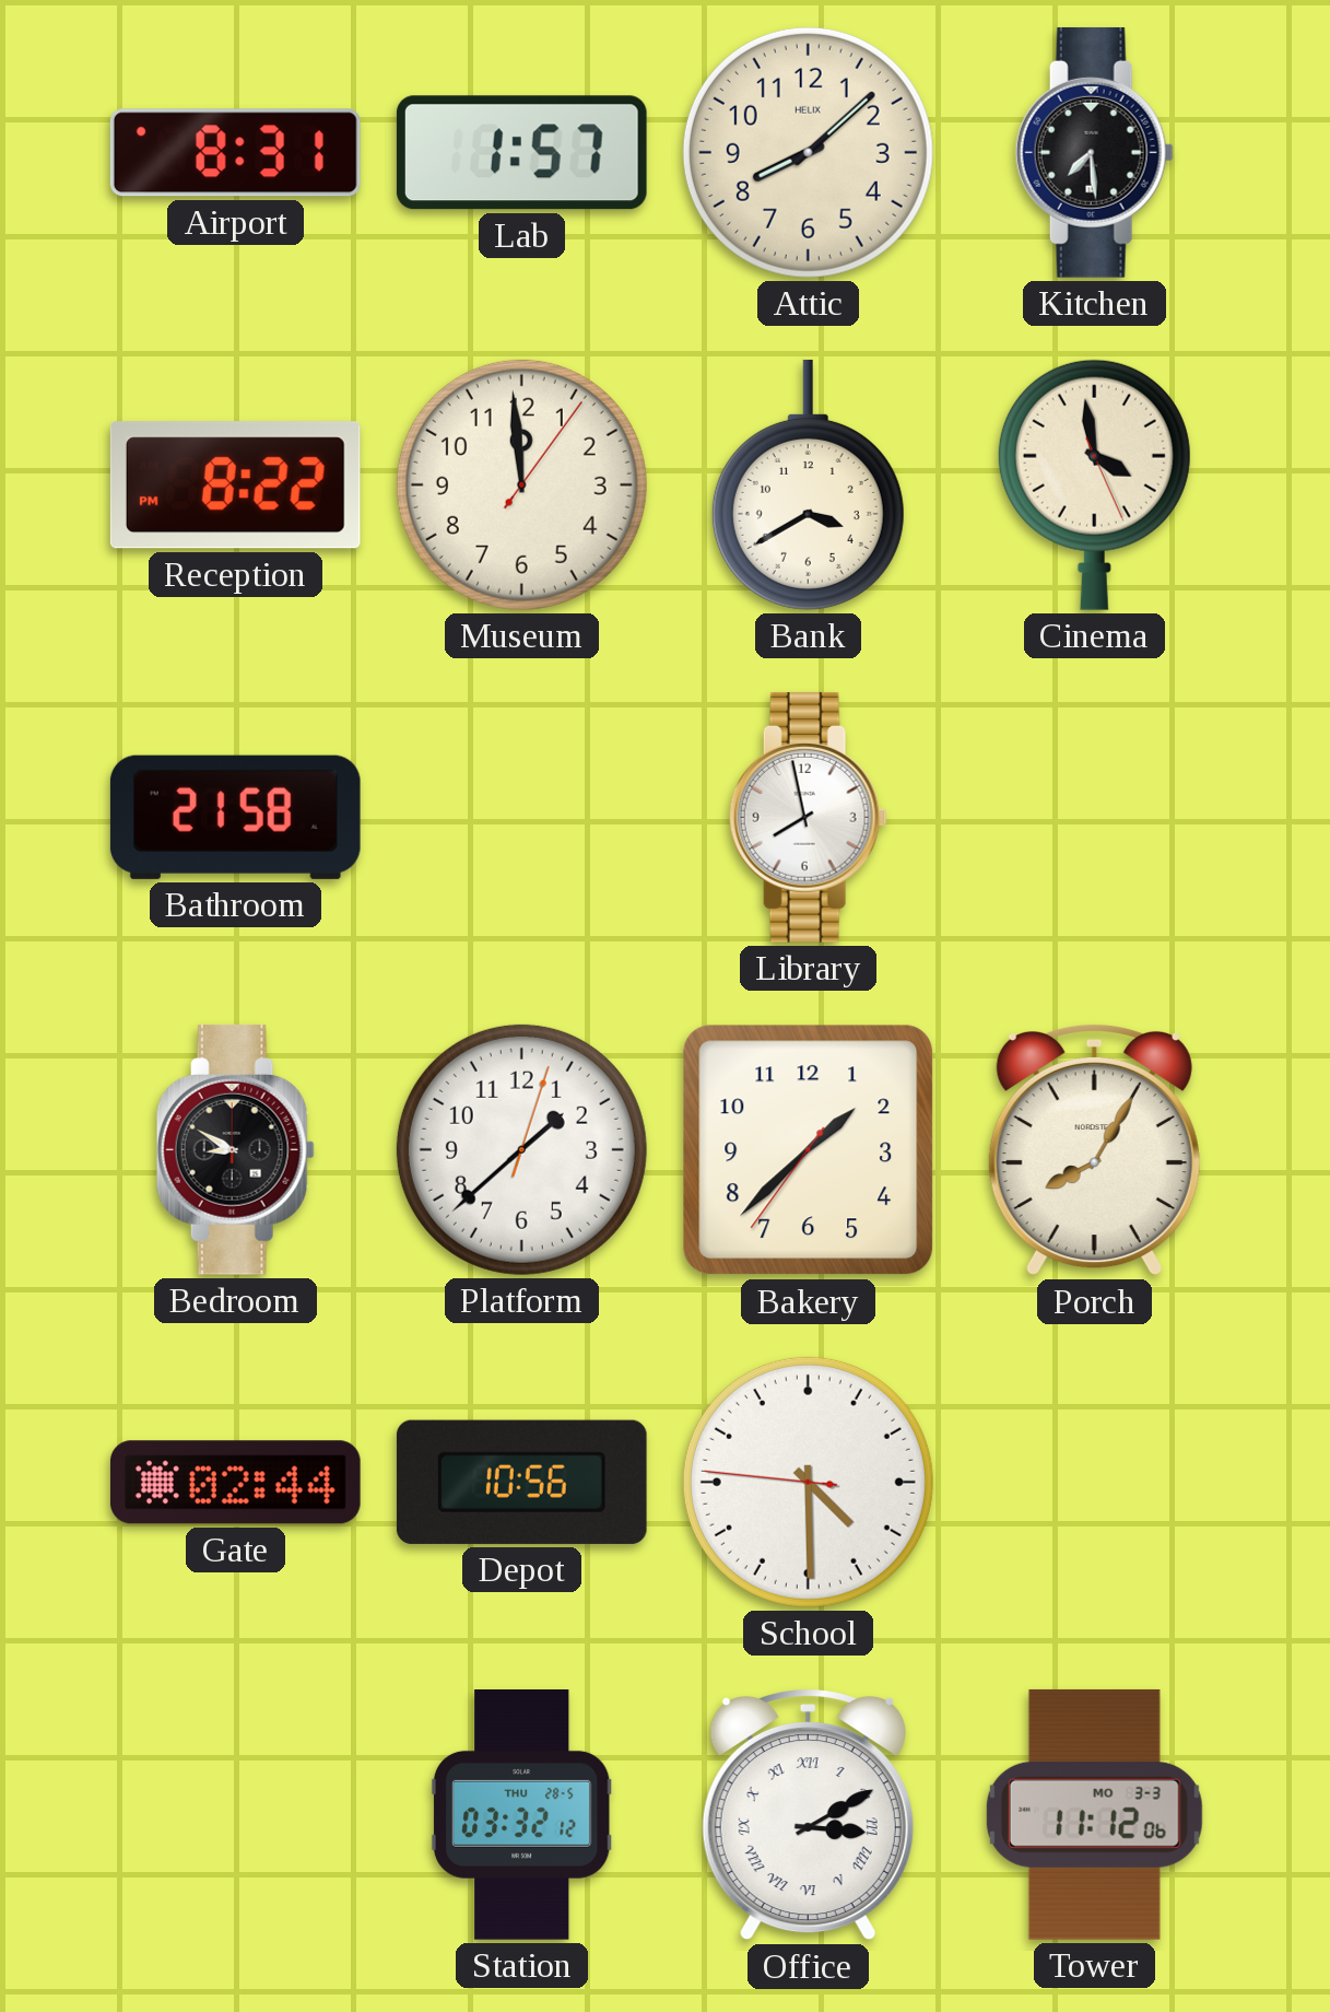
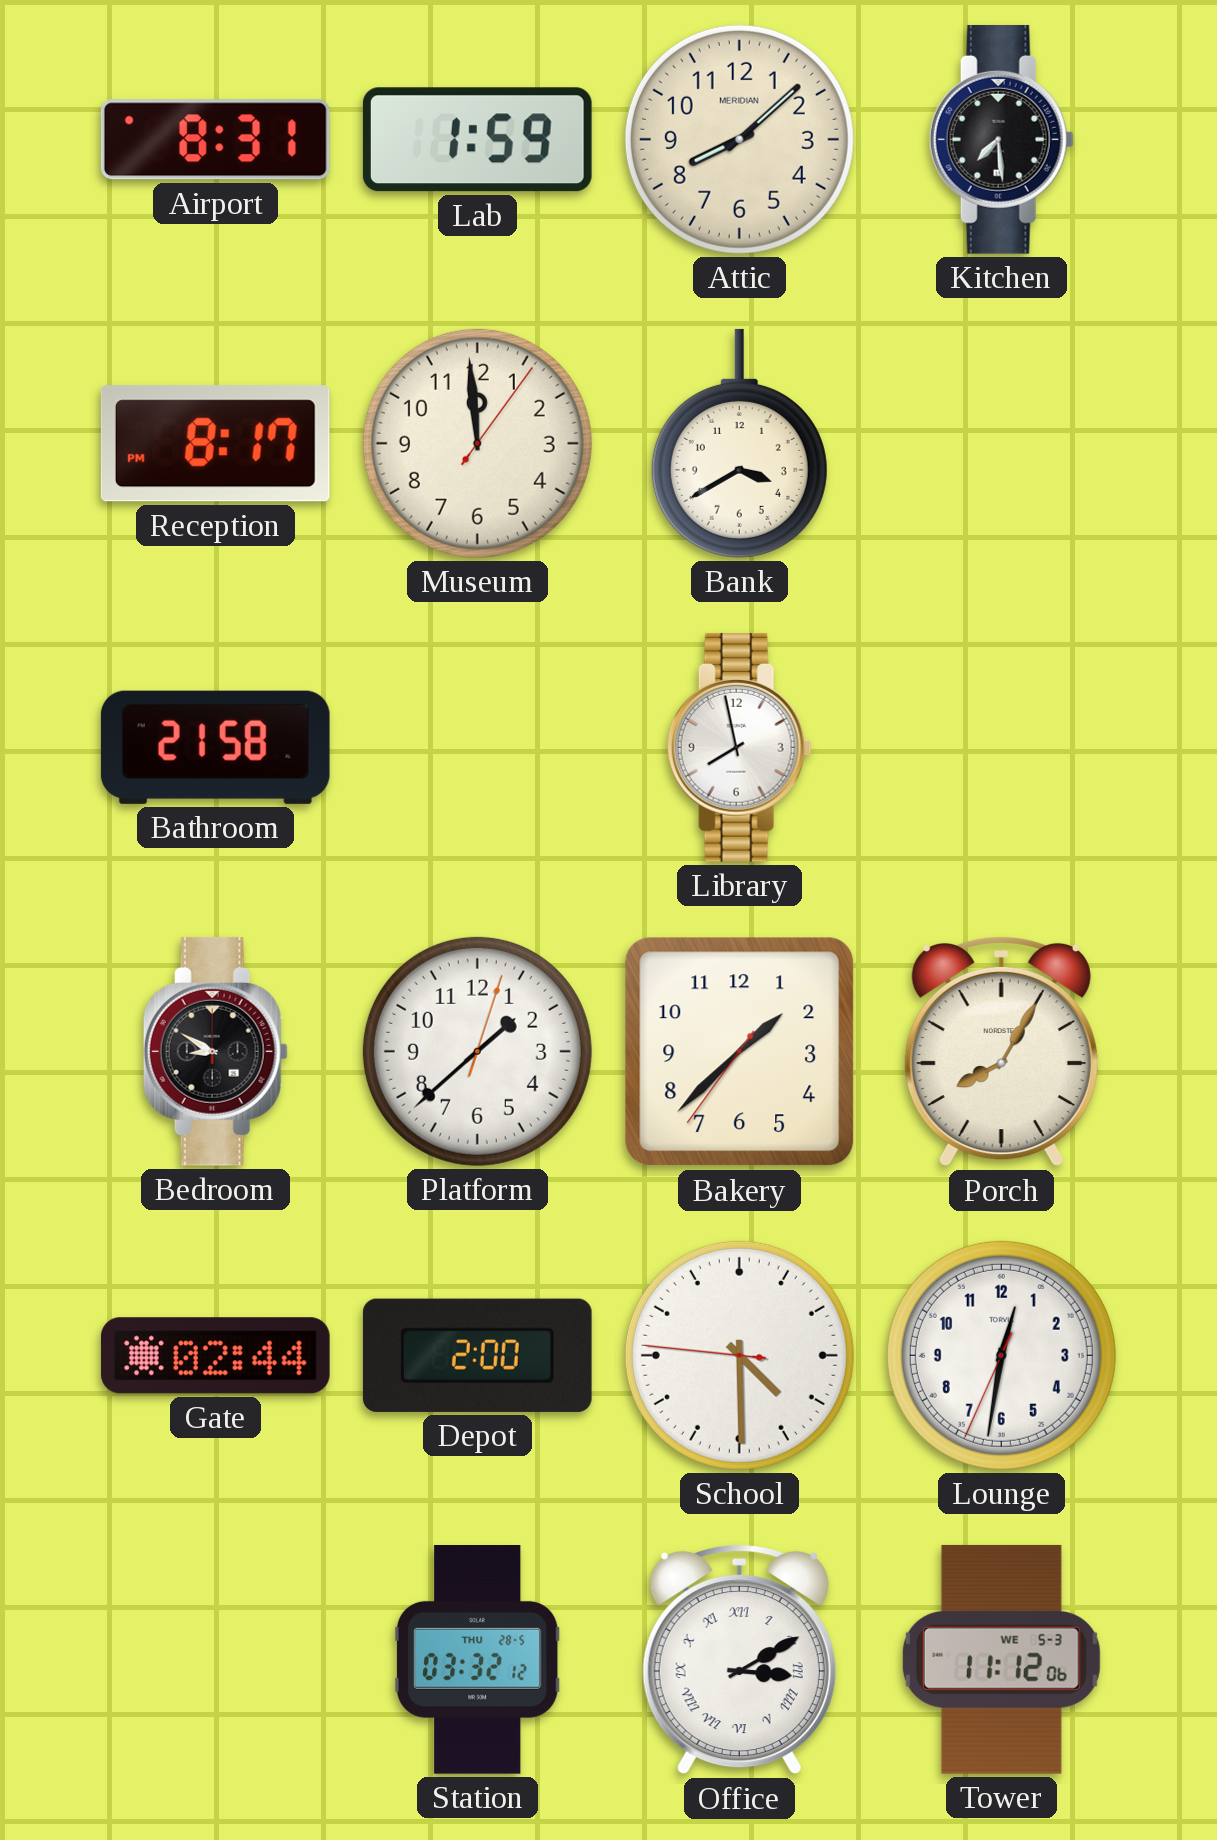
Lab: 1:57 -> 1:59 (477, 140)
Attic brand: HELIX -> MERIDIAN (739, 139)
Reception: 8:22 -> 8:17 (215, 444)
Cinema: 3:58 -> none (1094, 484)
Depot: 10:56 -> 2:00 (477, 1355)
Lounge: none -> 12:31 (1001, 1355)
Tower date: MO 3-3 -> WE 5-3 (1001, 1659)
